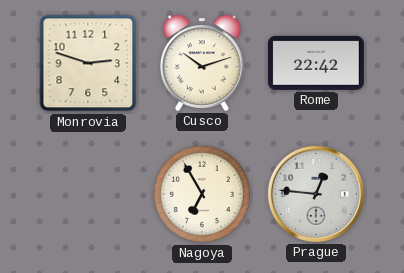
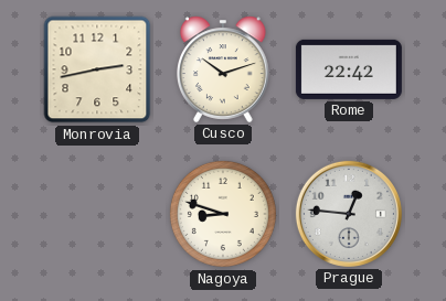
Monrovia: 2:48 -> 2:43 (97, 69)
Nagoya: 6:55 -> 8:48 (223, 214)
